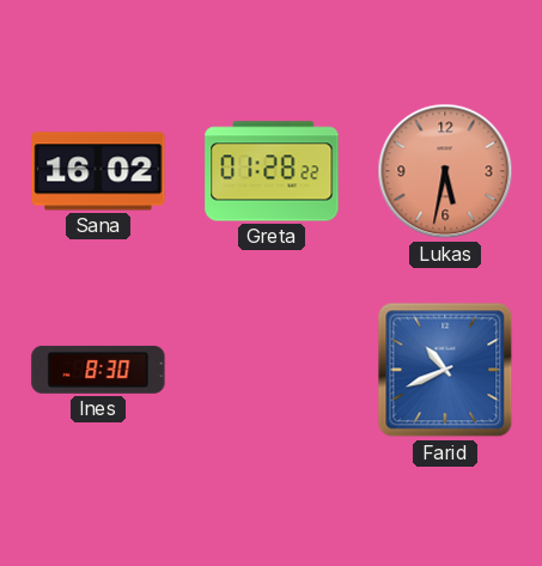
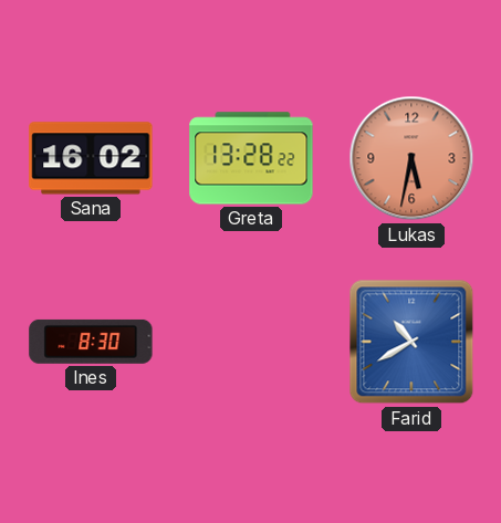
Greta: 01:28 -> 13:28 (251, 158)
Farid: 10:41 -> 10:40 (411, 342)
